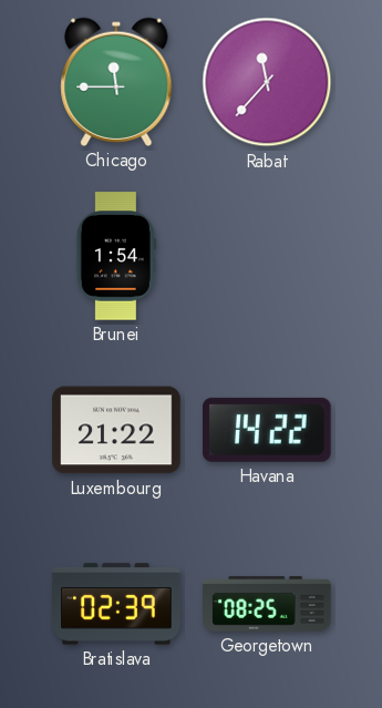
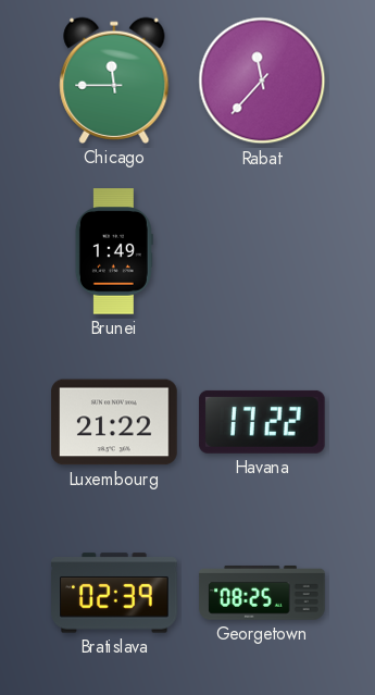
Brunei: 1:54 -> 1:49 (114, 251)
Havana: 14:22 -> 17:22 (263, 422)
